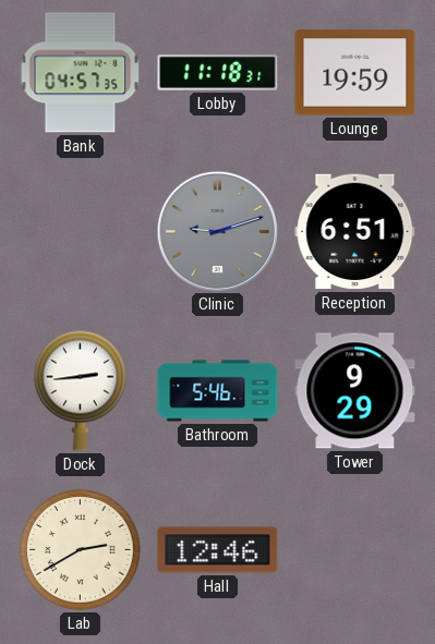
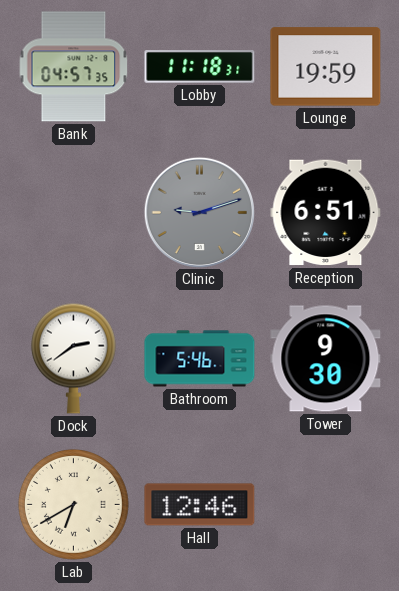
Dock: 2:44 -> 2:39 (73, 358)
Tower: 9:29 -> 9:30 (326, 359)
Lab: 2:40 -> 6:40 (74, 505)
